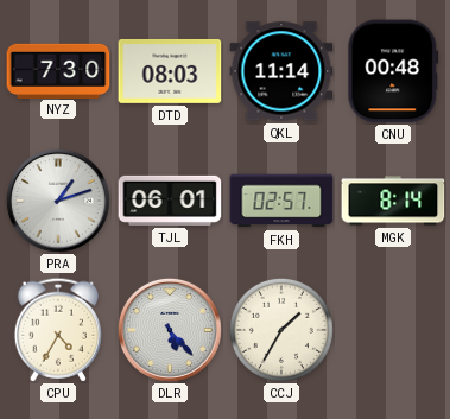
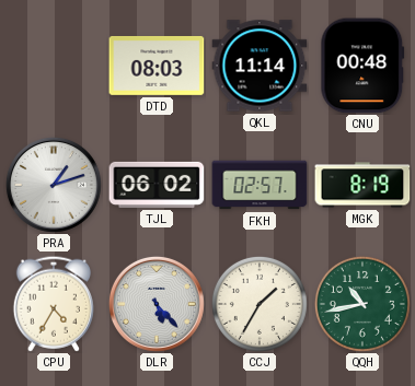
NYZ: 7:30 -> none (58, 70)
TJL: 06:01 -> 06:02 (157, 185)
MGK: 8:14 -> 8:19 (362, 185)
QQH: none -> 10:43 (362, 304)
